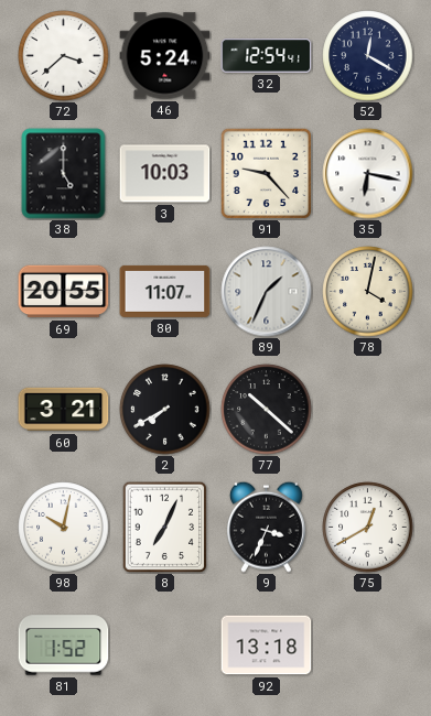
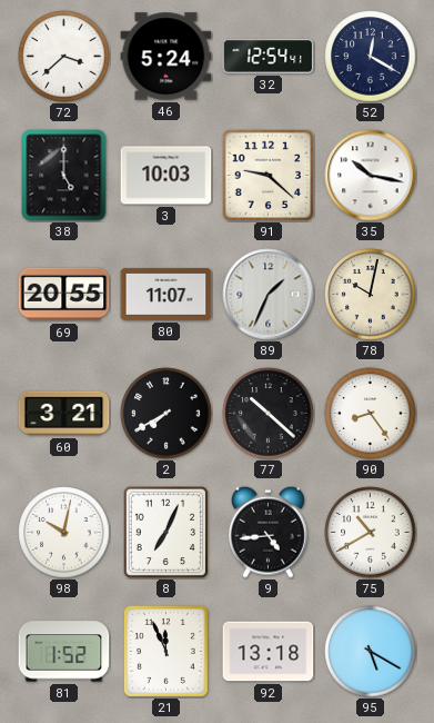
91: 9:23 -> 9:22 (268, 175)
35: 6:17 -> 10:17 (371, 176)
78: 4:02 -> 10:02 (371, 295)
90: none -> 8:24 (371, 414)
9: 3:34 -> 4:44 (268, 532)
75: 12:40 -> 10:40 (371, 533)
21: none -> 11:56 (165, 651)
95: none -> 5:20 (371, 652)
